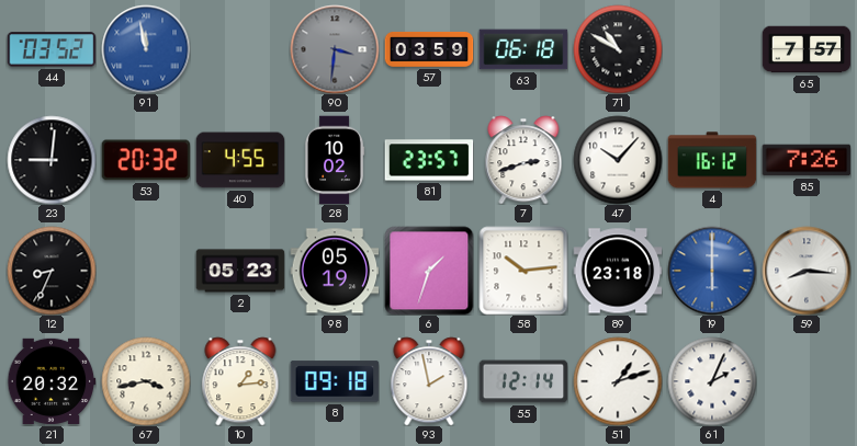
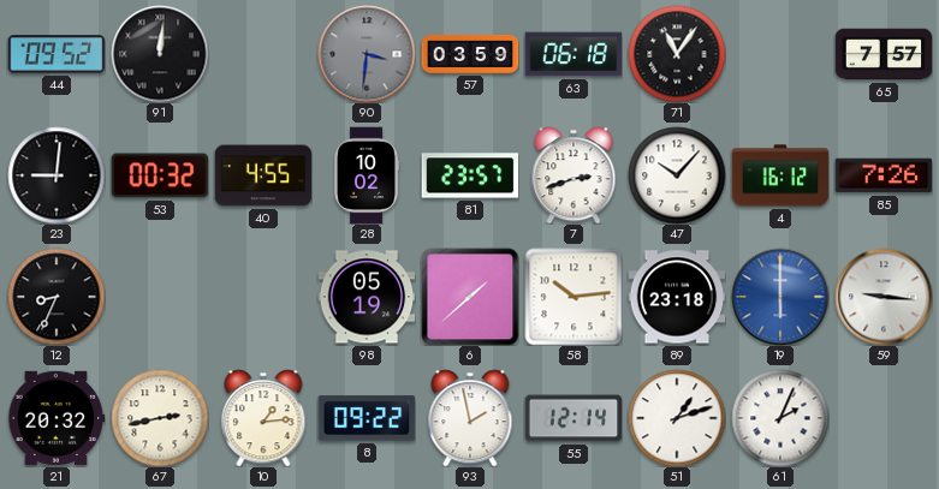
44: 03:52 -> 09:52 (57, 54)
91: 11:58 -> 12:01 (160, 54)
91 dial: blue -> black (160, 54)
71: 10:50 -> 11:06 (677, 54)
53: 20:32 -> 00:32 (160, 175)
2: 05:23 -> none (240, 271)
6: 1:33 -> 1:38 (470, 297)
59: 8:16 -> 9:16 (884, 297)
67: 3:43 -> 2:43 (160, 418)
8: 09:18 -> 09:22 (367, 418)
